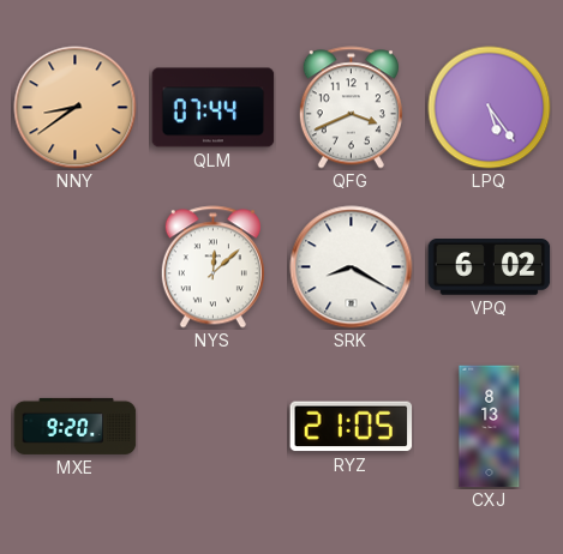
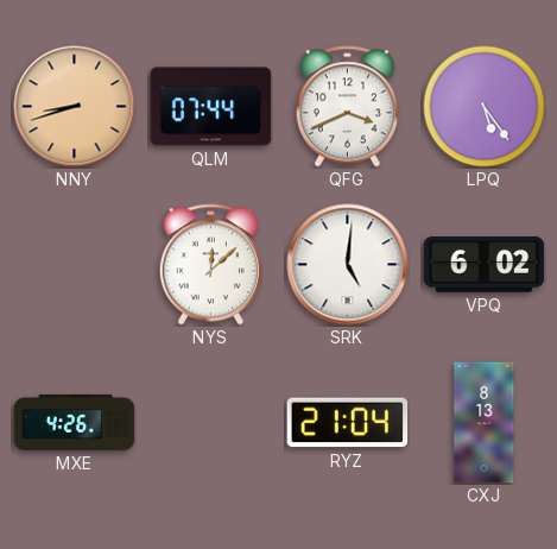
NNY: 8:39 -> 8:42 (75, 107)
SRK: 8:20 -> 5:01 (348, 265)
MXE: 9:20 -> 4:26 (75, 422)
RYZ: 21:05 -> 21:04 (348, 423)
